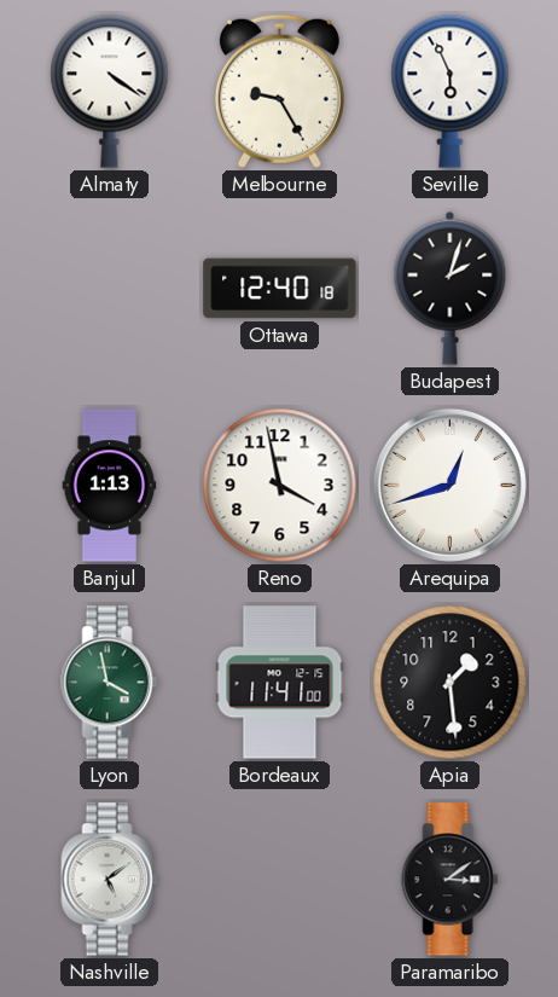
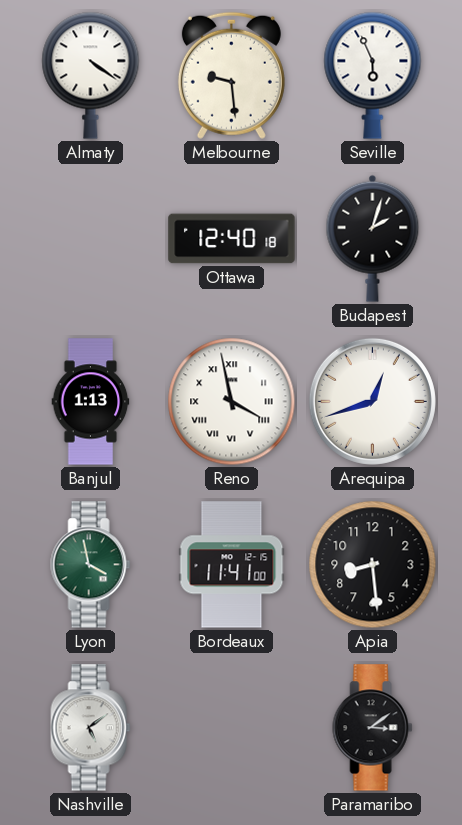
Melbourne: 9:25 -> 9:29 (231, 75)
Reno numerals: Arabic -> Roman (232, 402)
Apia: 1:29 -> 8:29 (373, 565)
